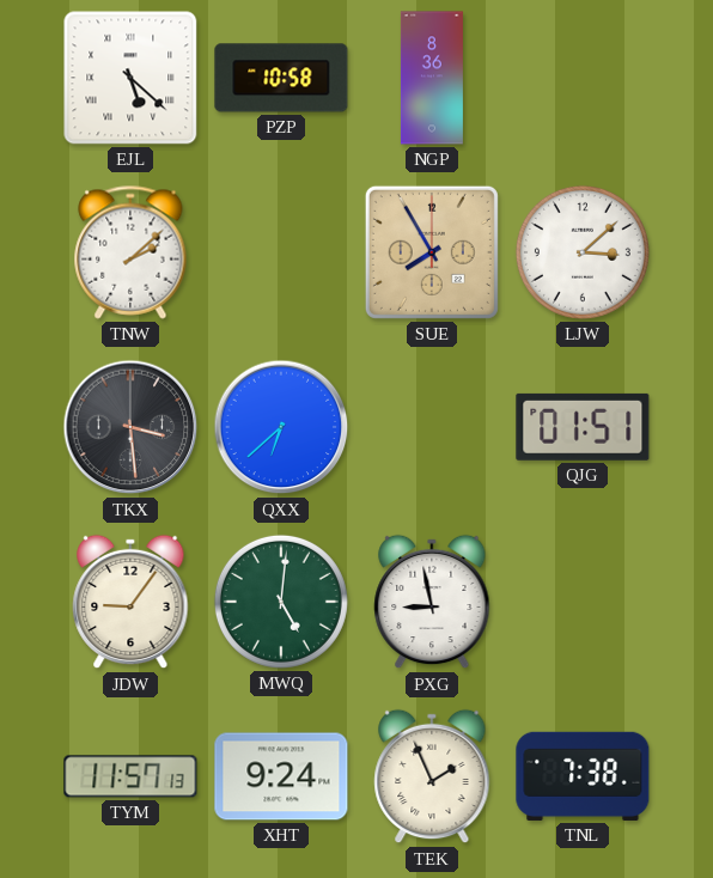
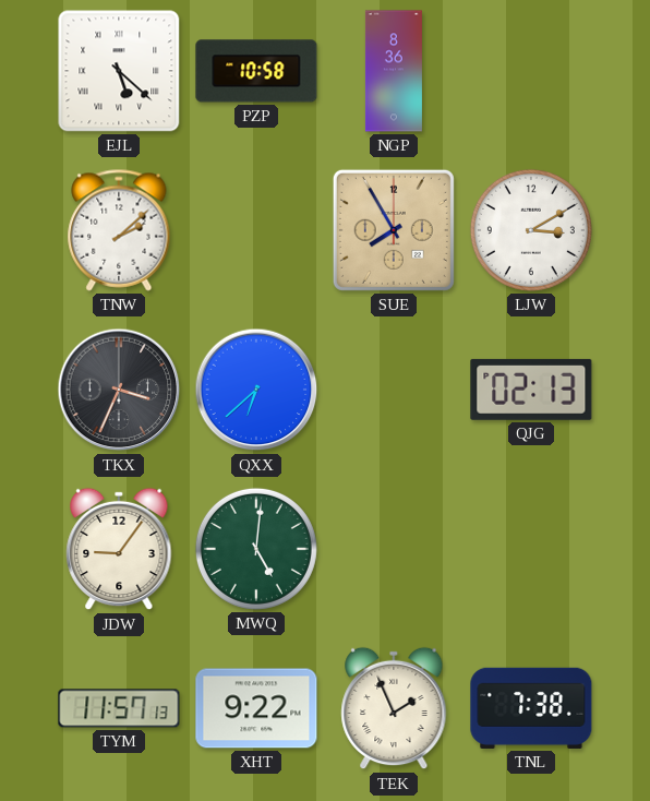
LJW: 3:08 -> 3:10 (531, 230)
TKX: 3:29 -> 3:34 (119, 390)
QJG: 01:51 -> 02:13 (531, 390)
PXG: 8:58 -> none (432, 602)
XHT: 9:24 -> 9:22 (256, 708)
